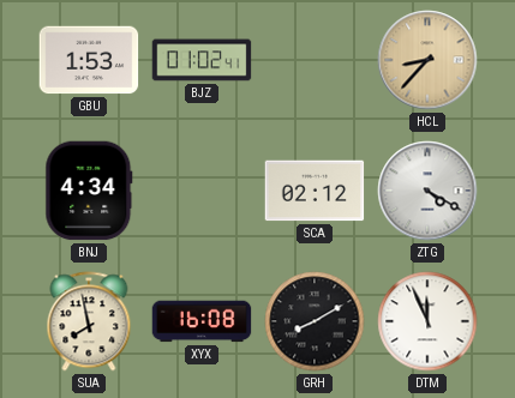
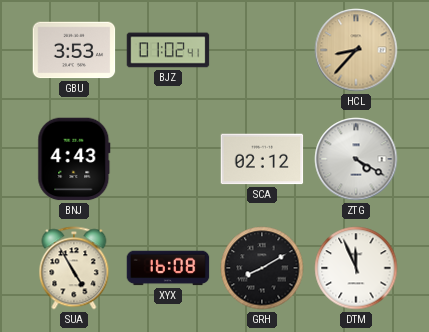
GBU: 1:53 -> 3:53 (74, 50)
BNJ: 4:34 -> 4:43 (74, 159)
SUA: 7:58 -> 4:55 (74, 268)
